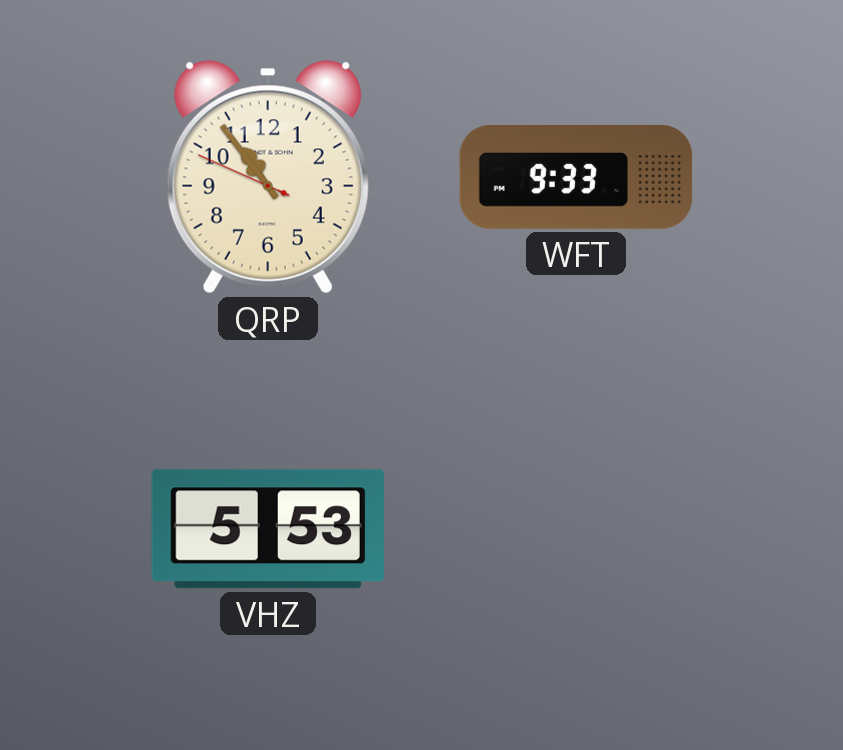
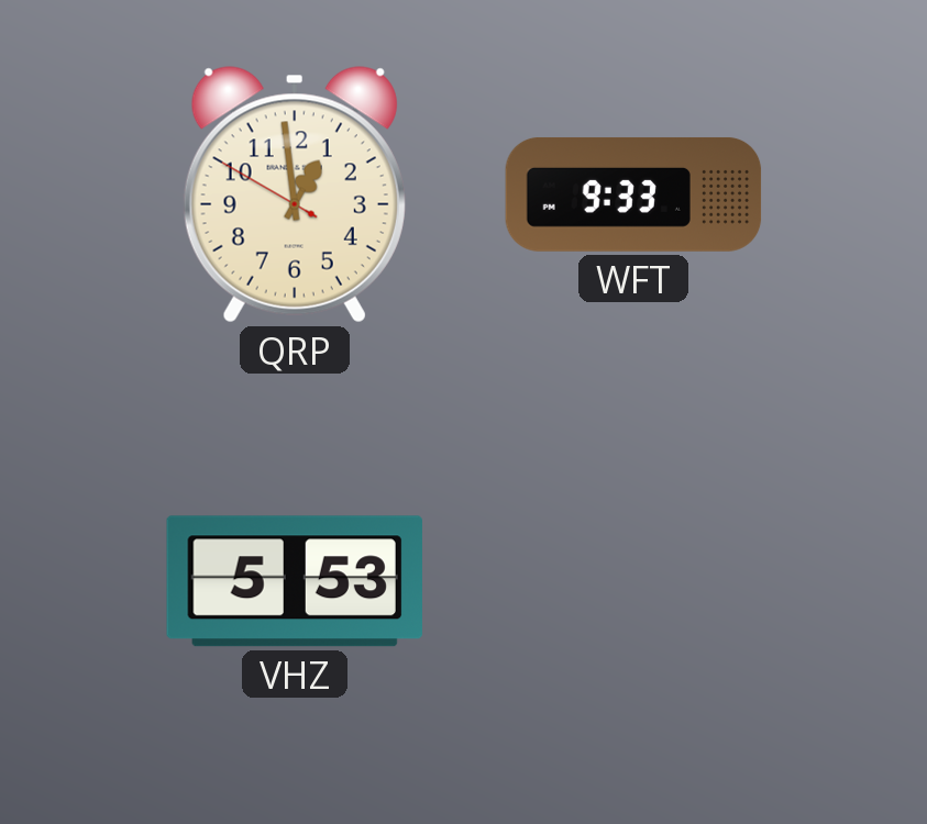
QRP: 10:53 -> 12:58 (295, 194)
